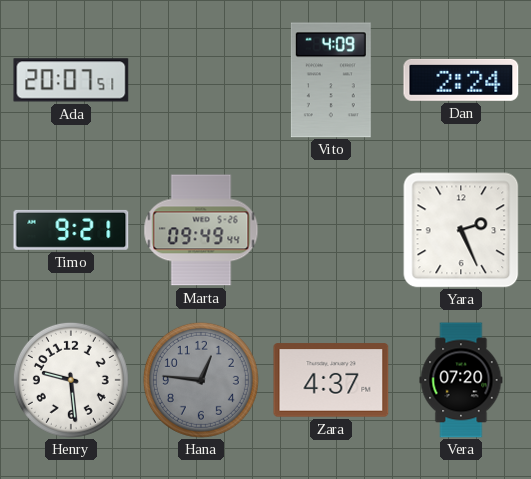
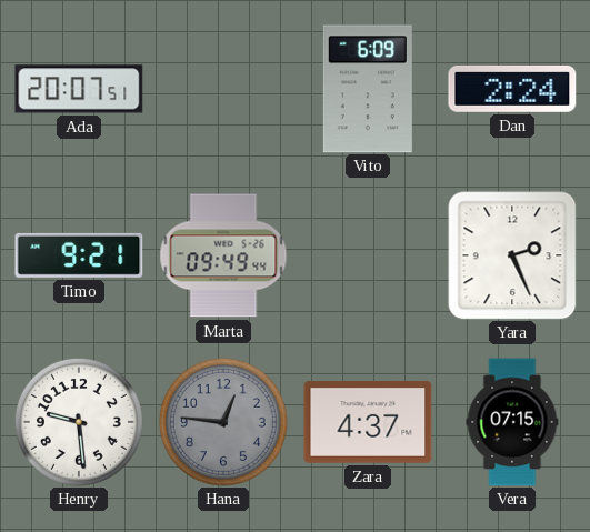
Vito: 4:09 -> 6:09 (368, 89)
Vera: 07:20 -> 07:15 (512, 422)
